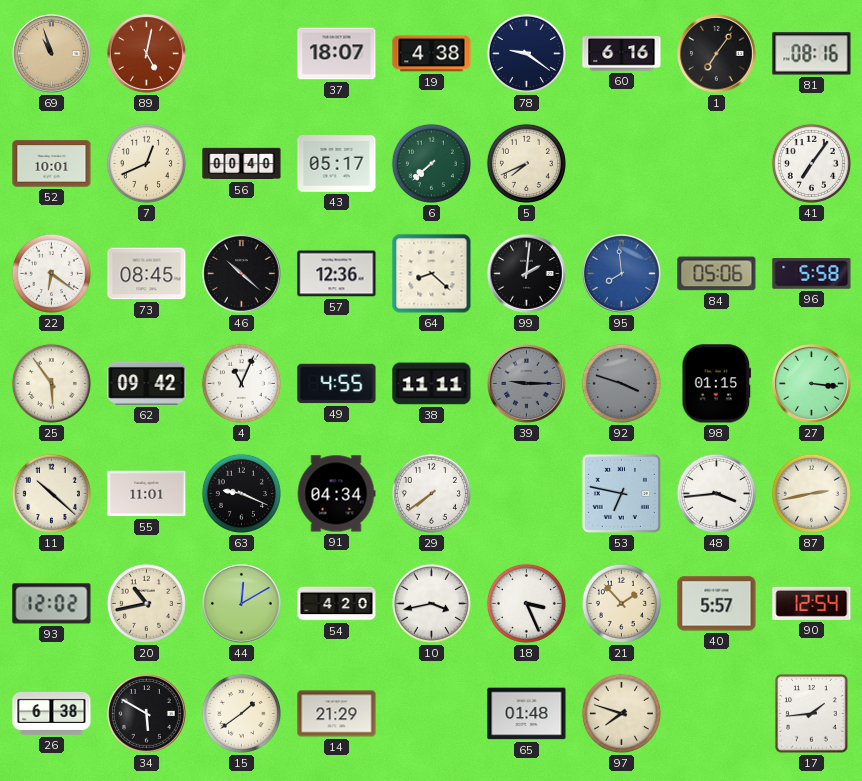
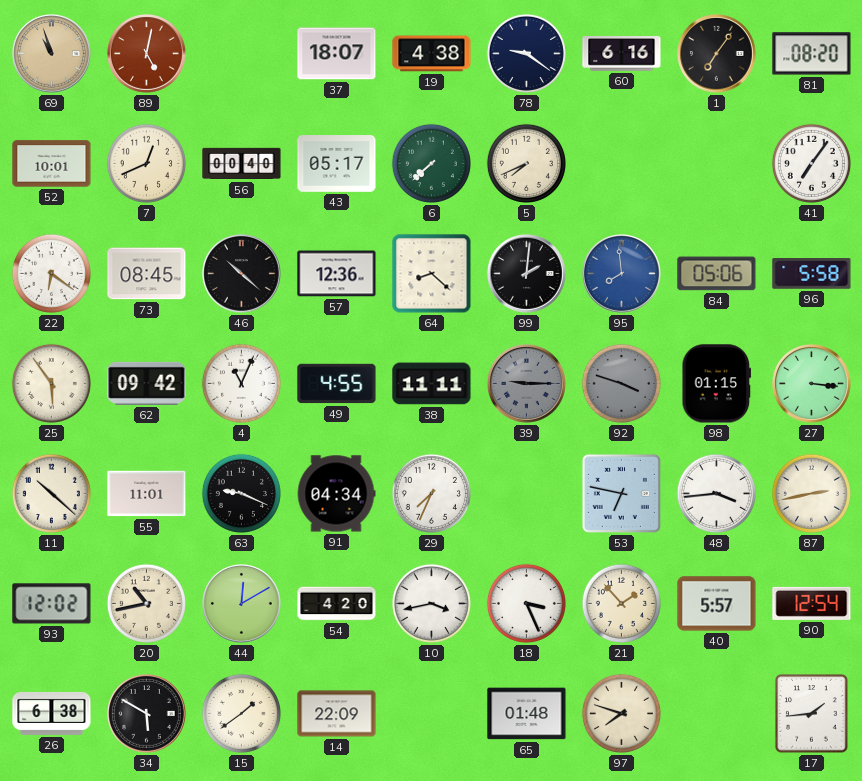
81: 08:16 -> 08:20 (812, 54)
29: 7:39 -> 7:34 (431, 493)
14: 21:29 -> 22:09 (337, 714)
